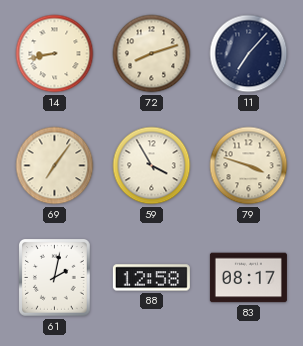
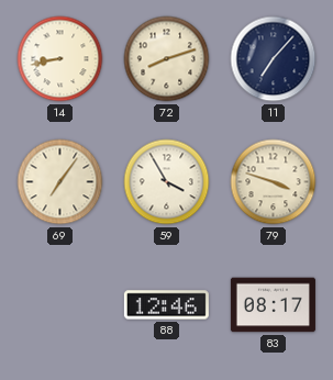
61: 2:02 -> none (55, 278)
88: 12:58 -> 12:46 (166, 305)
